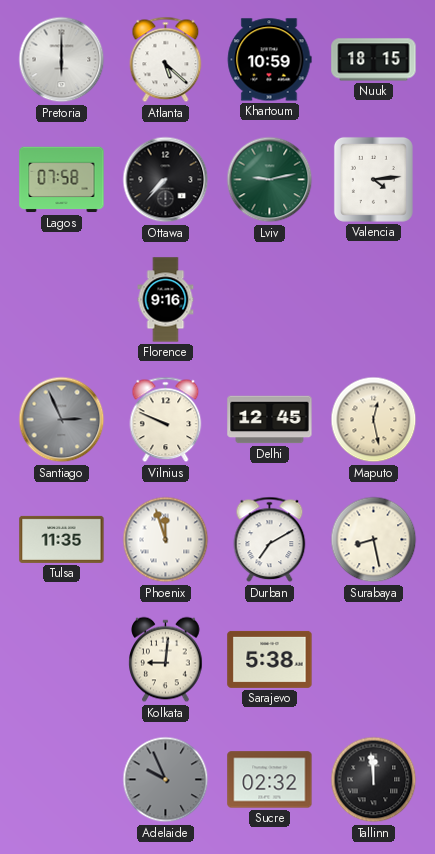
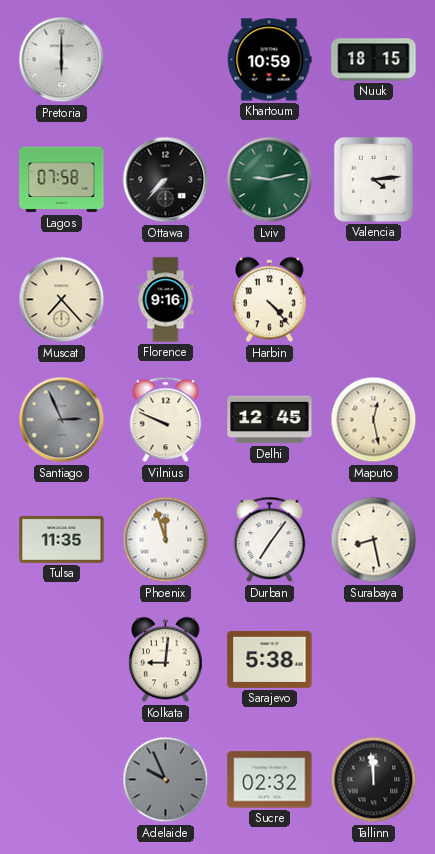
Atlanta: 5:22 -> none (166, 60)
Muscat: none -> 7:23 (62, 300)
Harbin: none -> 4:23 (270, 300)
Durban: 7:10 -> 7:06 (270, 540)
